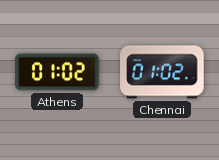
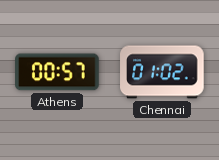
Athens: 01:02 -> 00:57 (57, 72)
